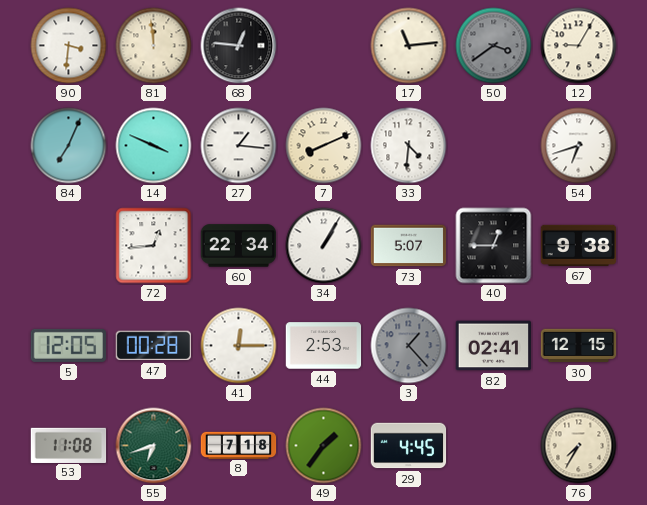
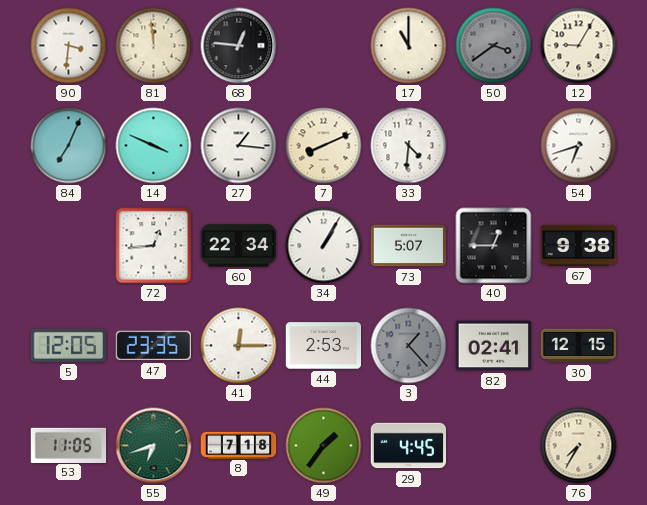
17: 11:14 -> 11:00 (409, 46)
47: 00:28 -> 23:35 (153, 346)
53: 11:08 -> 11:05 (69, 445)
